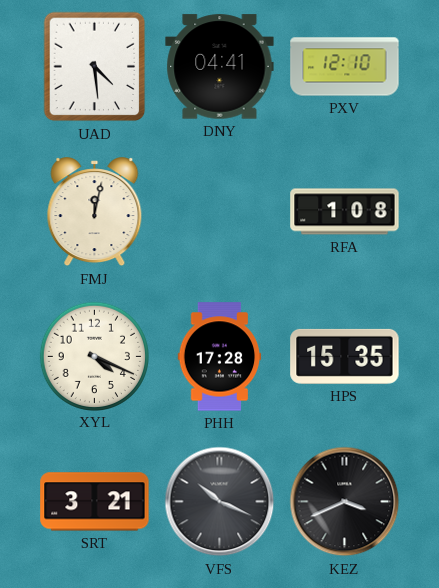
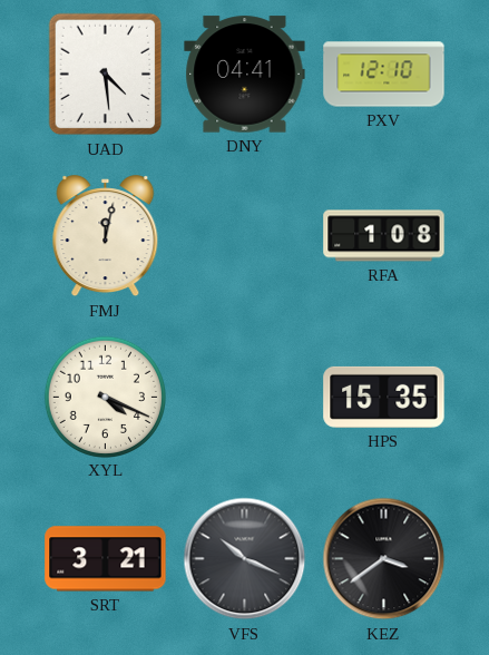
PHH: 17:28 -> none (220, 357)
KEZ: 3:41 -> 3:39 (384, 559)
